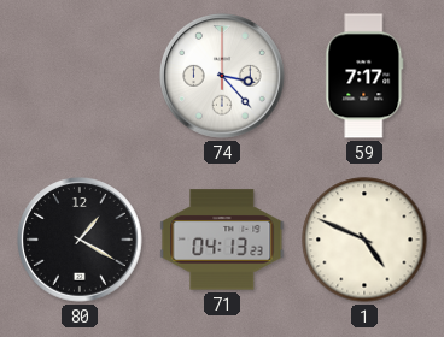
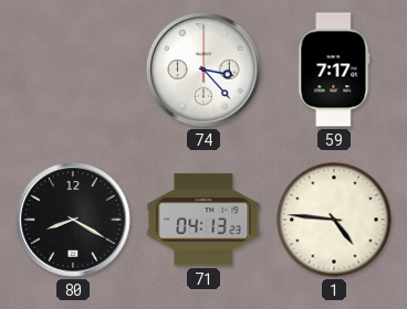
80: 1:20 -> 8:20 (73, 220)
1: 4:49 -> 4:46 (334, 220)
